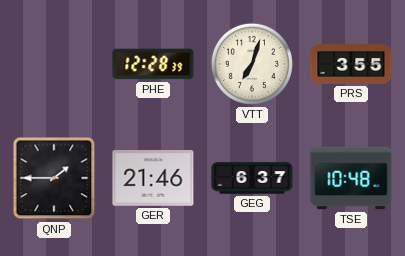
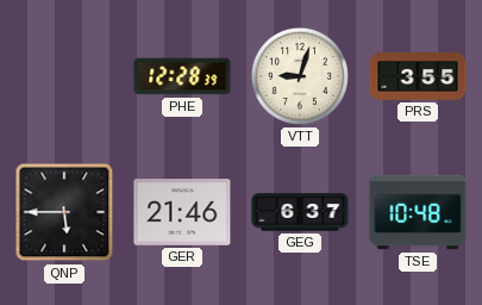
VTT: 7:03 -> 9:03 (300, 76)
QNP: 1:45 -> 5:45 (64, 212)
